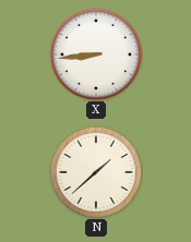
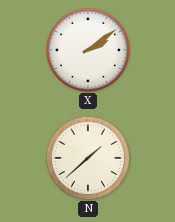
X: 8:44 -> 2:09 (88, 50)
